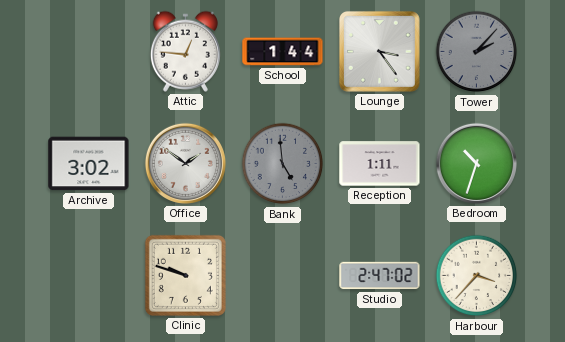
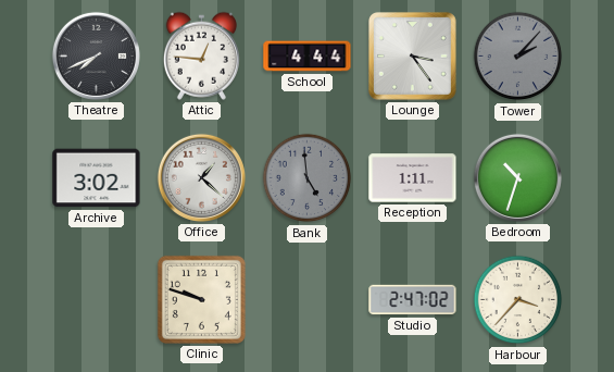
Theatre: none -> 7:41 (96, 55)
School: 1:44 -> 4:44 (308, 57)
Office: 1:51 -> 1:22 (201, 177)
